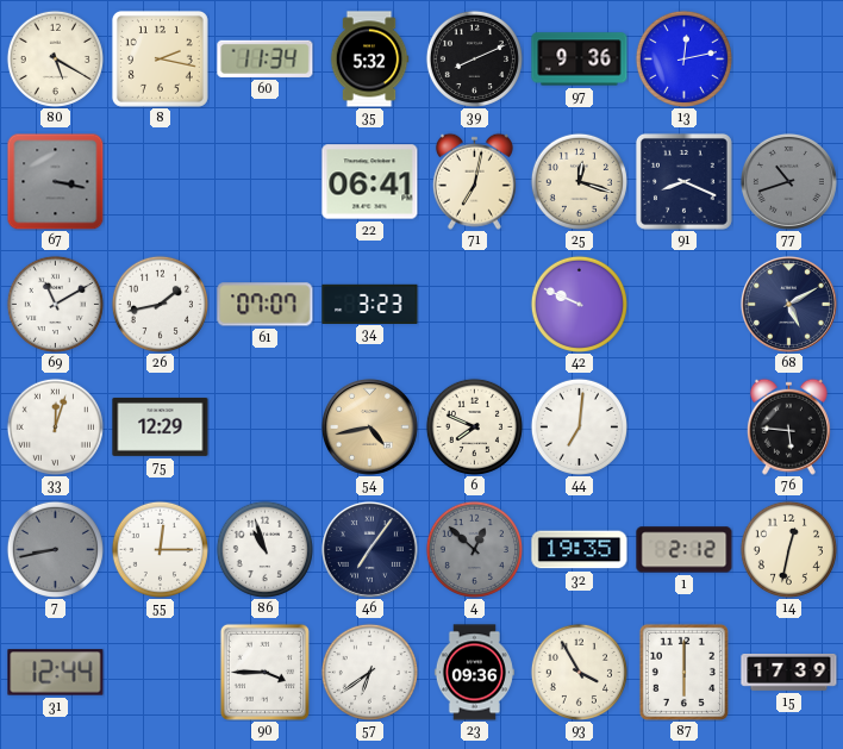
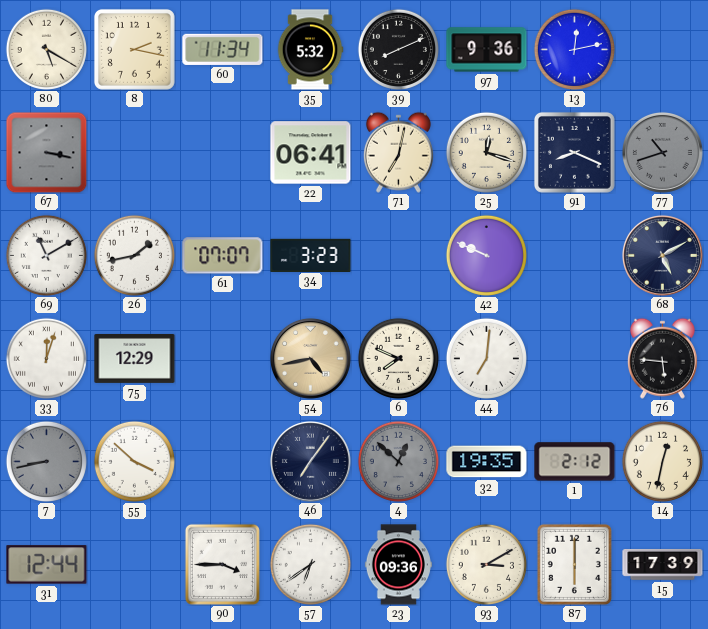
55: 12:15 -> 3:52 (134, 461)
86: 10:57 -> none (264, 549)
93: 3:55 -> 3:10 (486, 564)
